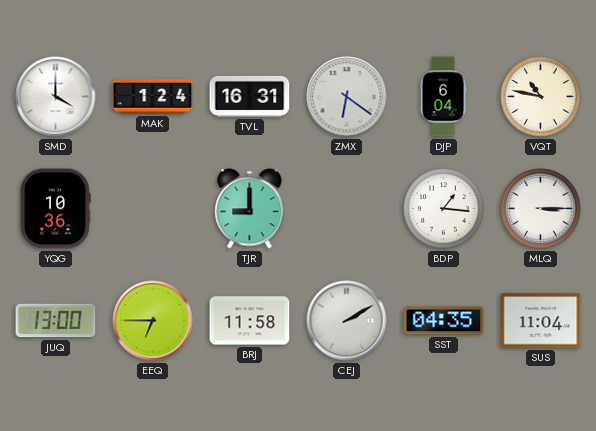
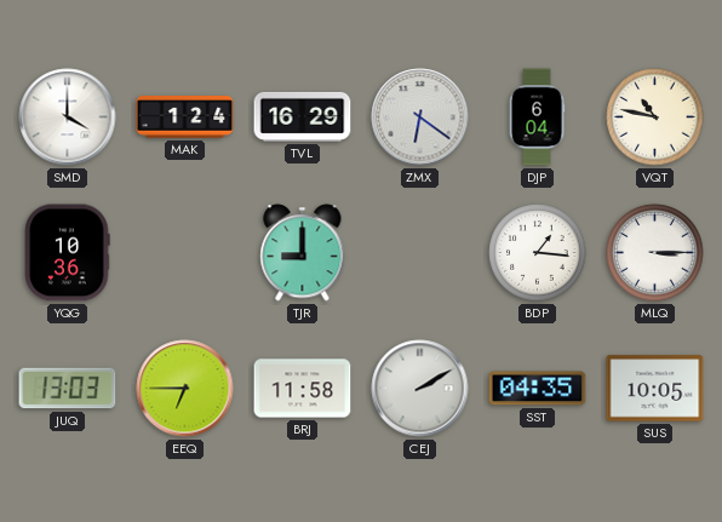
TVL: 16:31 -> 16:29 (303, 116)
JUQ: 13:00 -> 13:03 (68, 389)
SUS: 11:04 -> 10:05 (655, 389)
